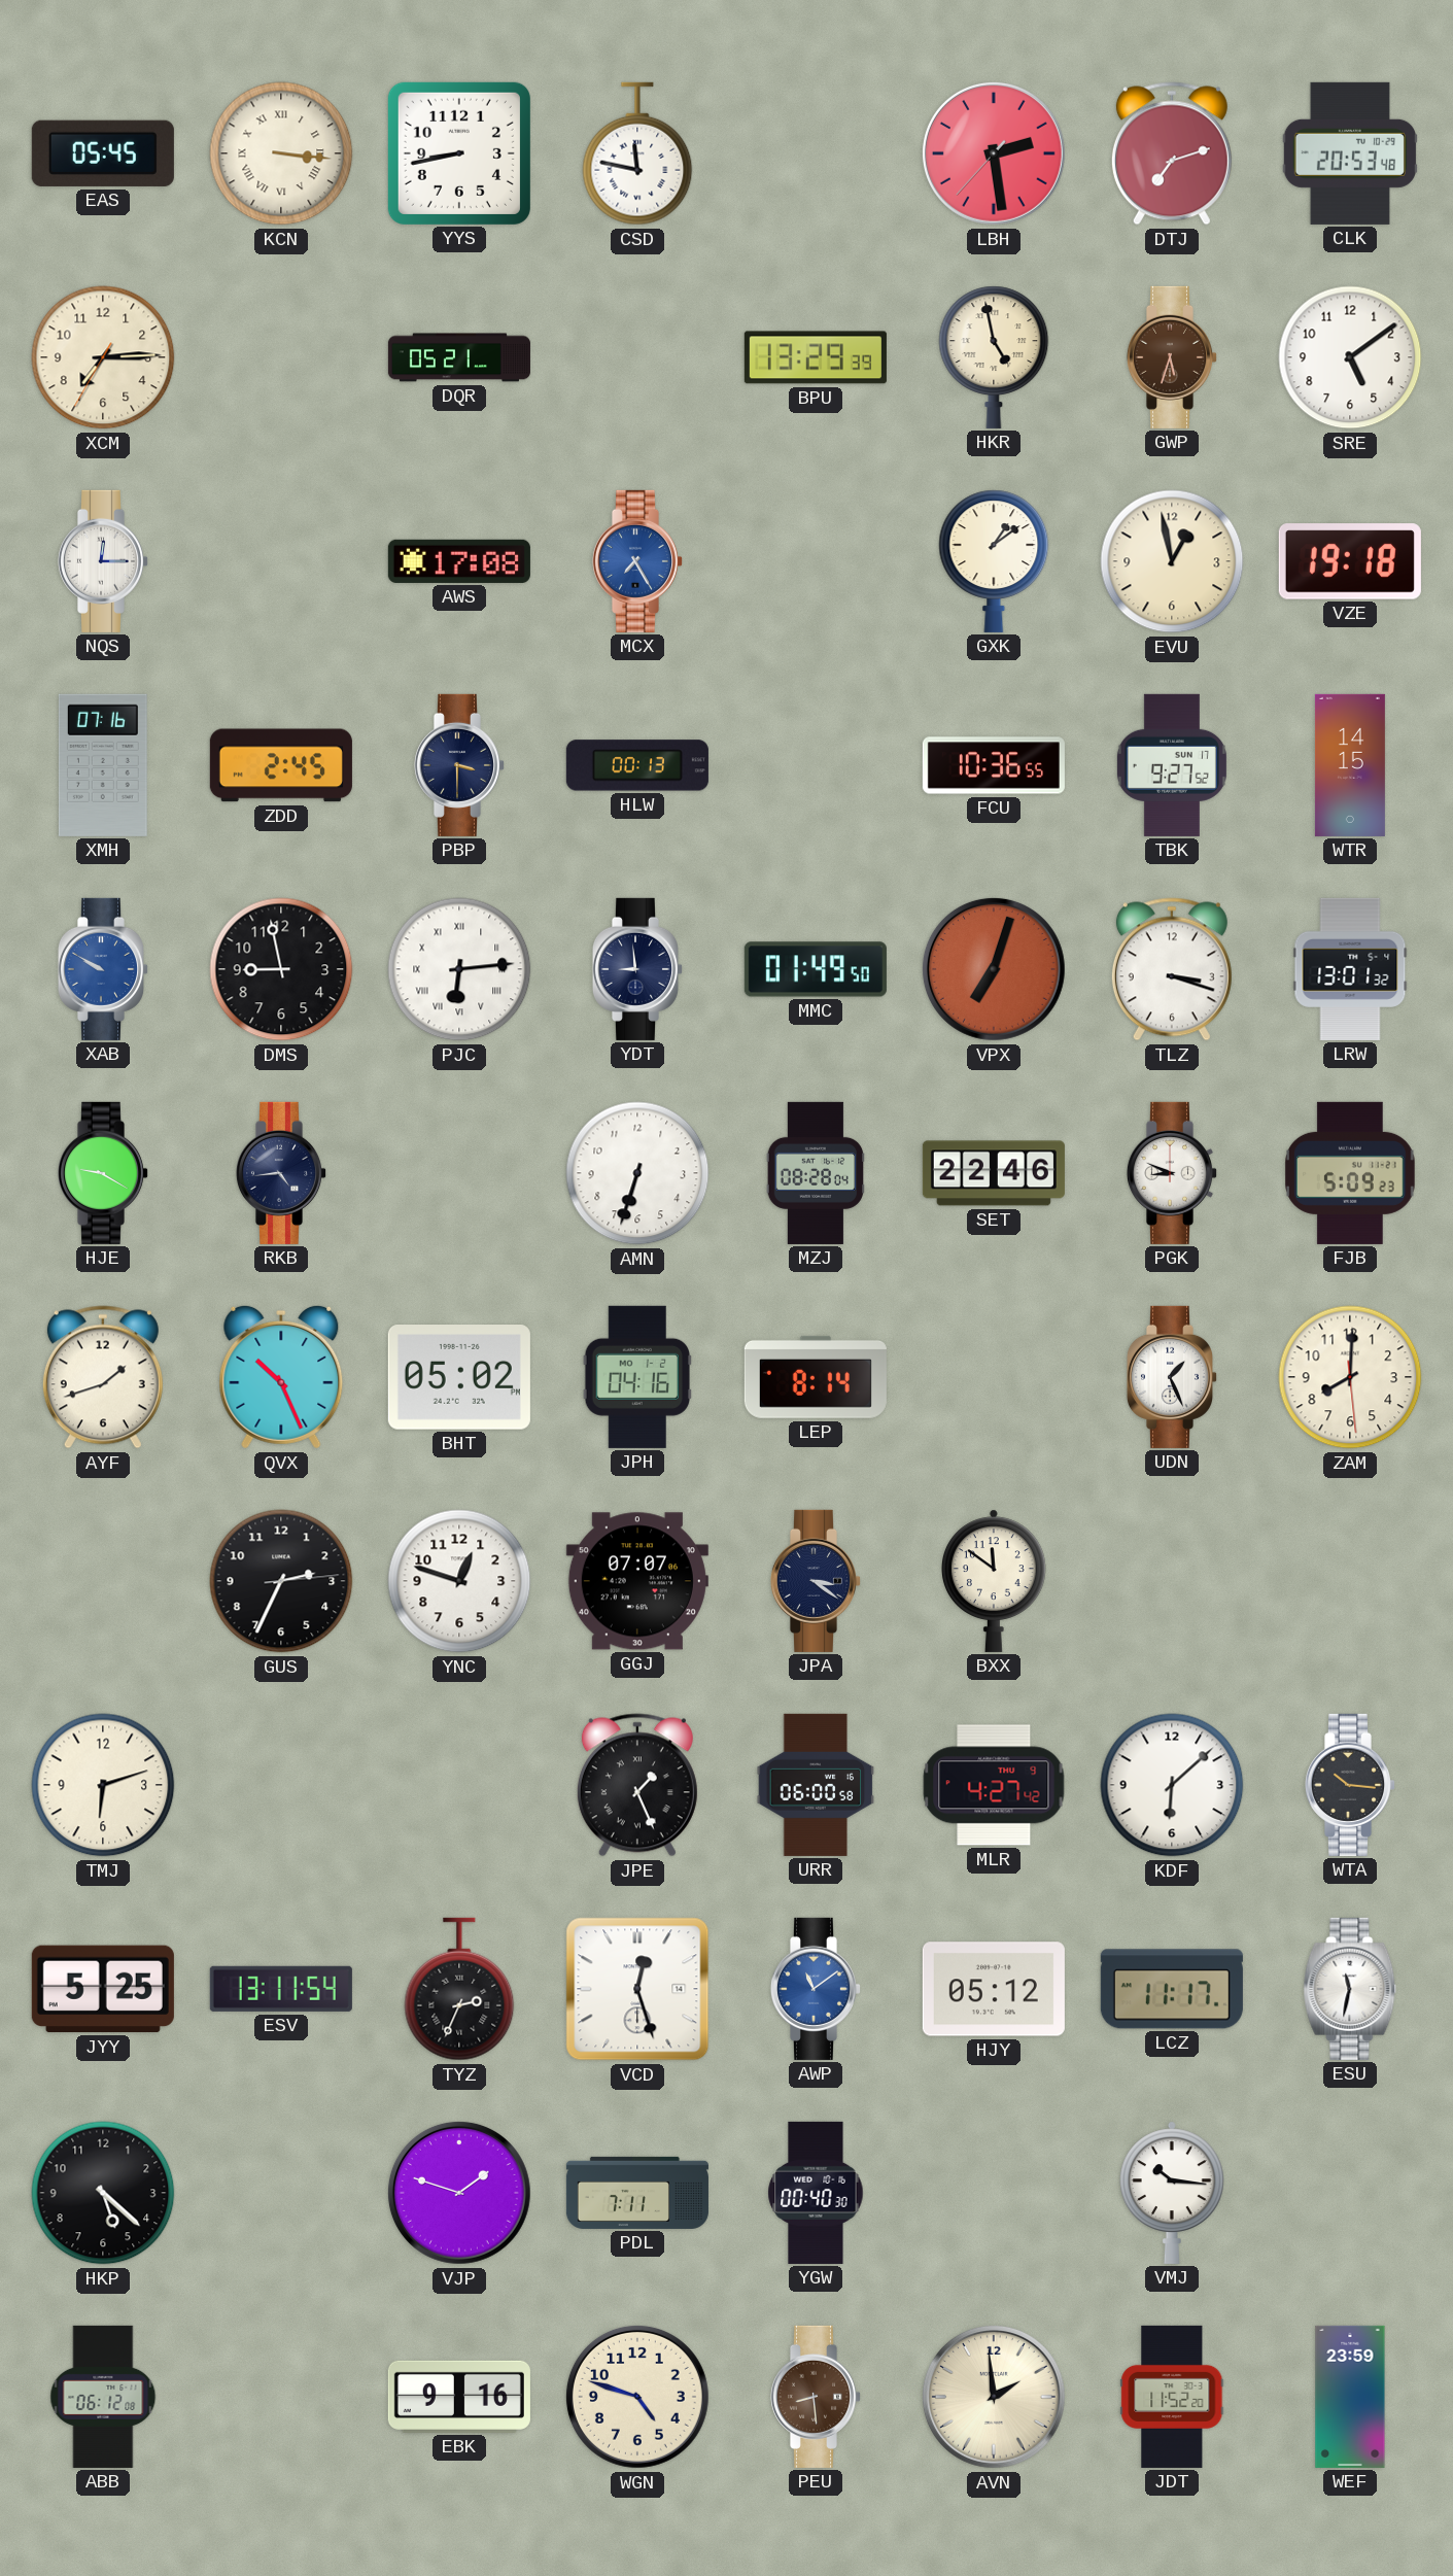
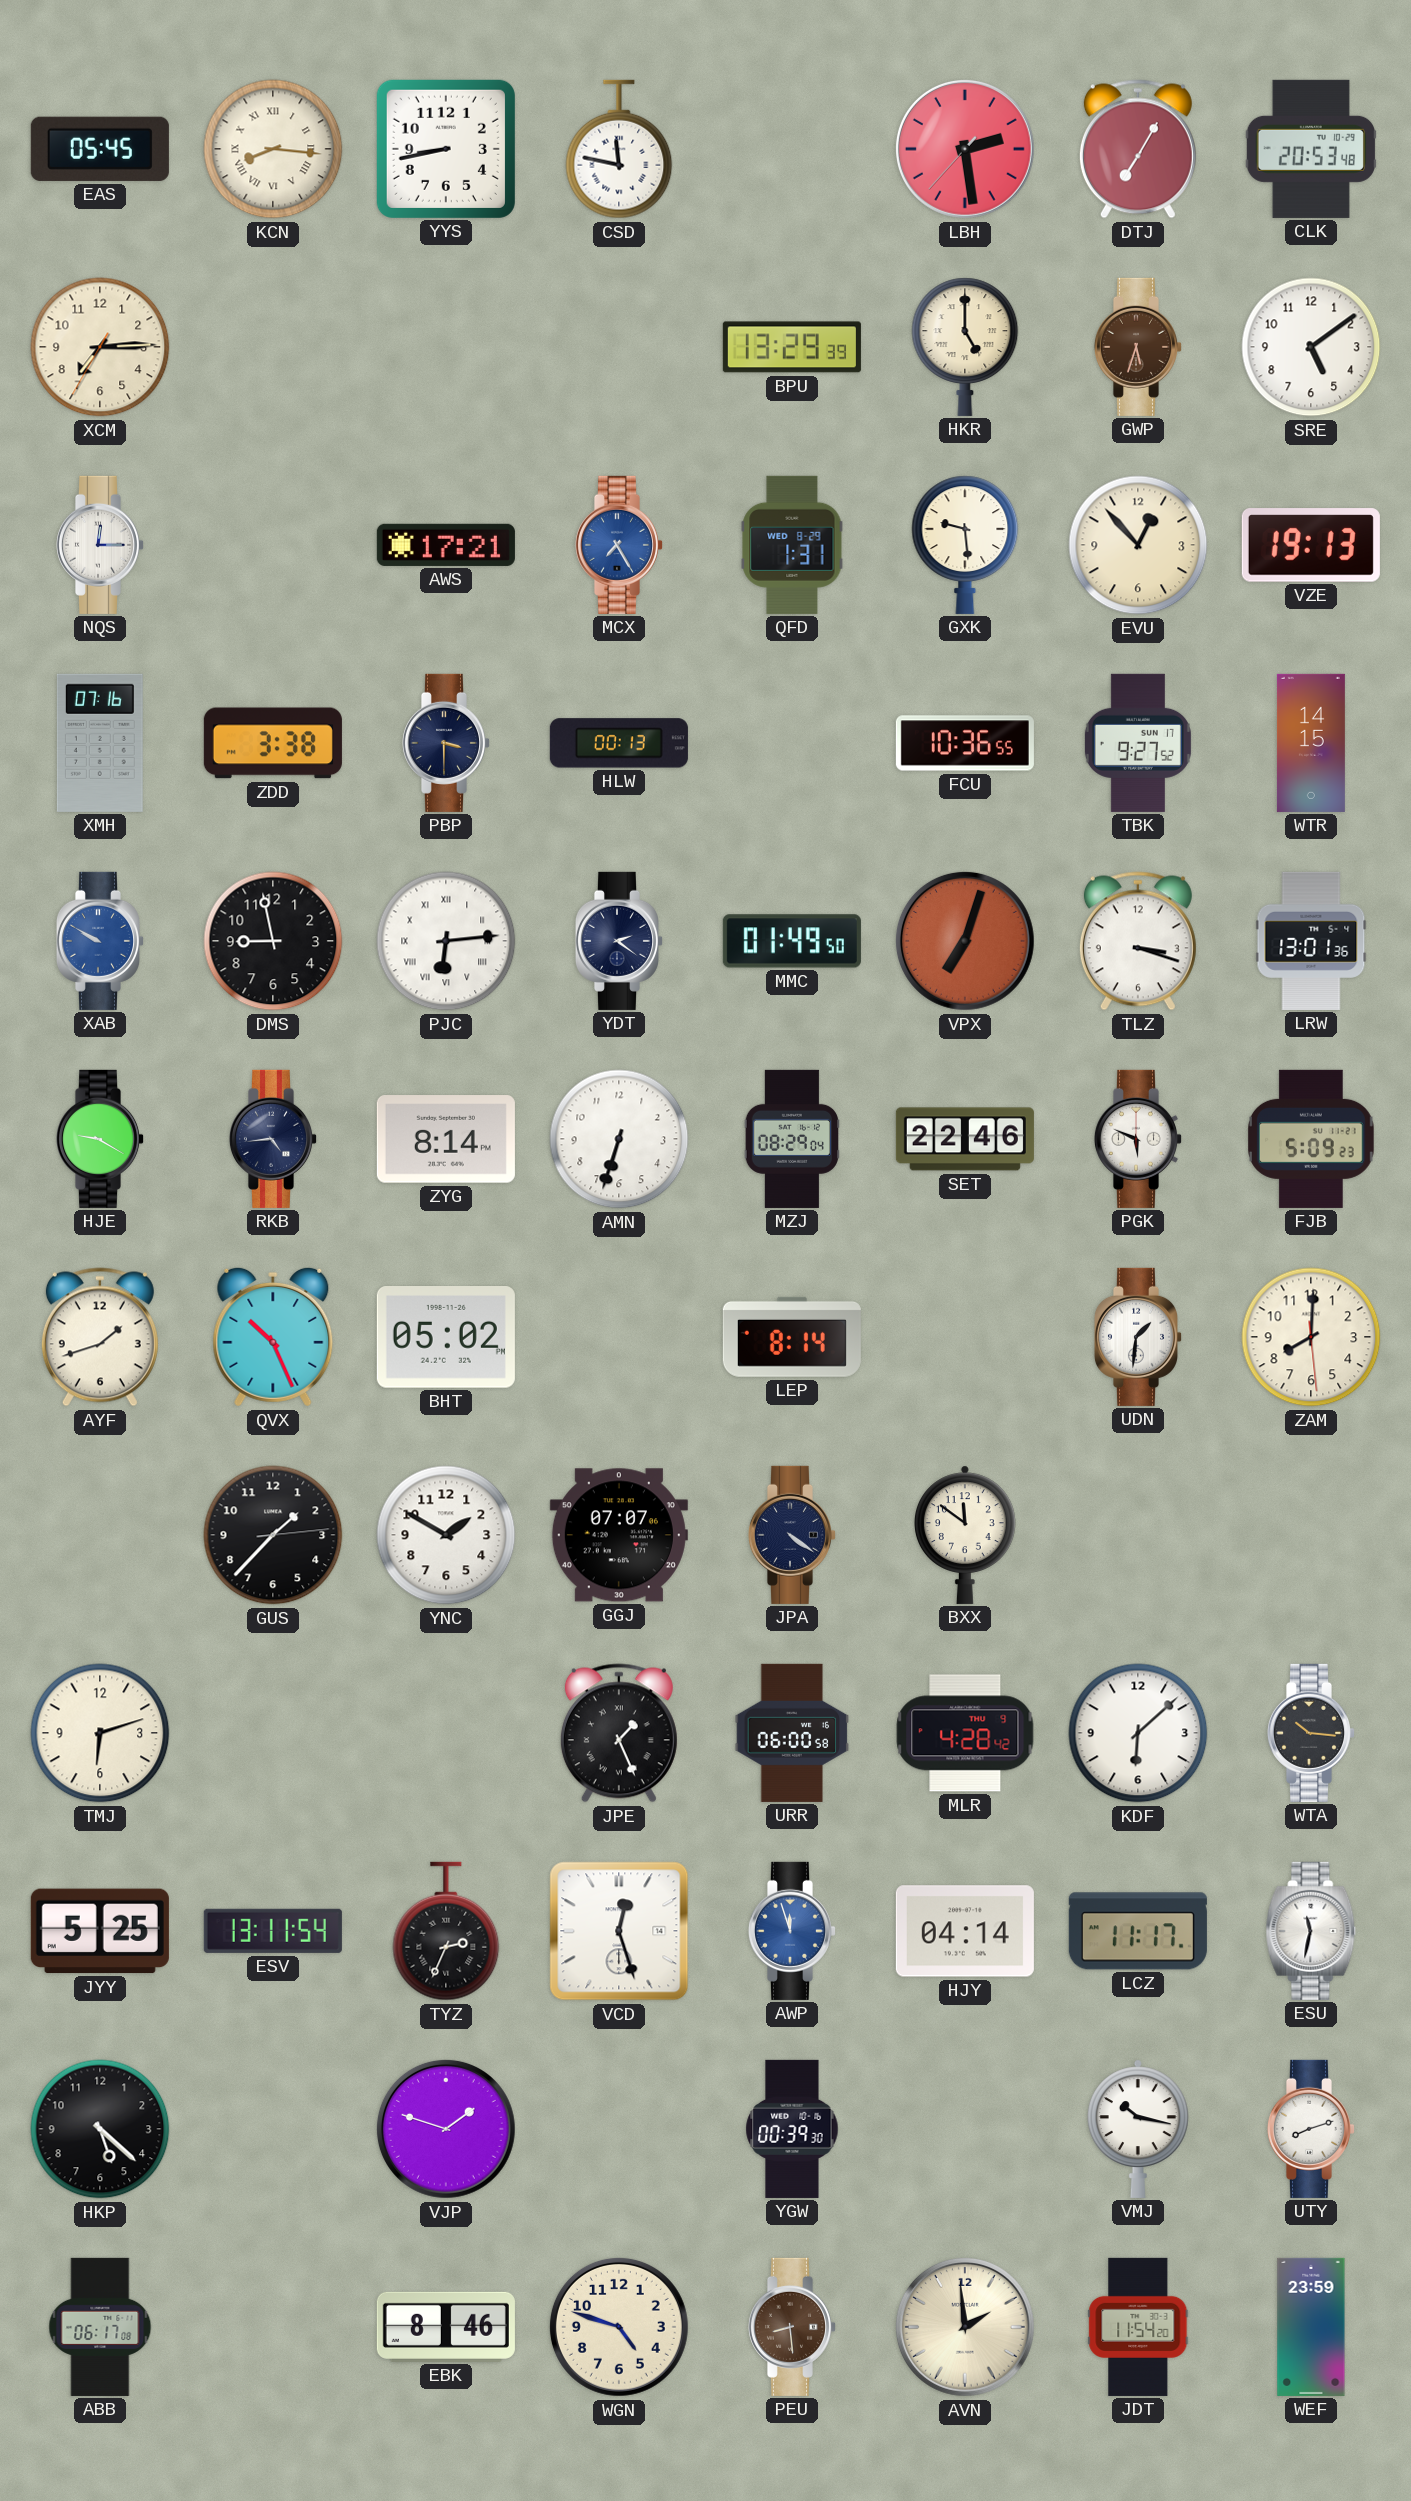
KCN: 3:16 -> 8:16 (273, 149)
DTJ: 7:12 -> 7:05 (1138, 149)
DQR: 05:21 -> none (459, 357)
HKR: 4:58 -> 5:00 (965, 347)
AWS: 17:08 -> 17:21 (446, 545)
QFD: none -> 1:31 (792, 545)
GXK: 1:09 -> 9:29 (965, 545)
EVU: 12:58 -> 12:53 (1138, 545)
VZE: 19:18 -> 19:13 (1311, 545)
ZDD: 2:45 -> 3:38 (273, 743)
YDT: 8:59 -> 2:21 (618, 941)
LRW: 13:01:32 -> 13:01:36 (1311, 941)
ZYG: none -> 8:14 (446, 1139)
MZJ: 08:28 -> 08:29 (791, 1139)
PGK: 8:49 -> 5:49 (1137, 1139)
JPH: 04:16 -> none (637, 1377)
UDN: 1:26 -> 1:31 (1137, 1337)
GUS: 2:34 -> 1:37 (273, 1535)
YNC: 12:48 -> 1:50 (446, 1535)
JPA: 3:21 -> 4:21 (791, 1535)
MLR: 4:27 -> 4:28 (965, 1733)
AWP: 11:09 -> 11:57 (791, 1931)
HJY: 05:12 -> 04:14 (965, 1931)
PDL: 7:11 -> none (637, 2193)
YGW: 00:40 -> 00:39 (792, 2129)
VMJ: 10:16 -> 10:17 (1138, 2129)
UTY: none -> 8:12 (1310, 2129)
ABB: 06:12 -> 06:17 (100, 2327)
EBK: 9:16 -> 8:46 (446, 2327)
JDT: 11:52 -> 11:54 (1138, 2327)
